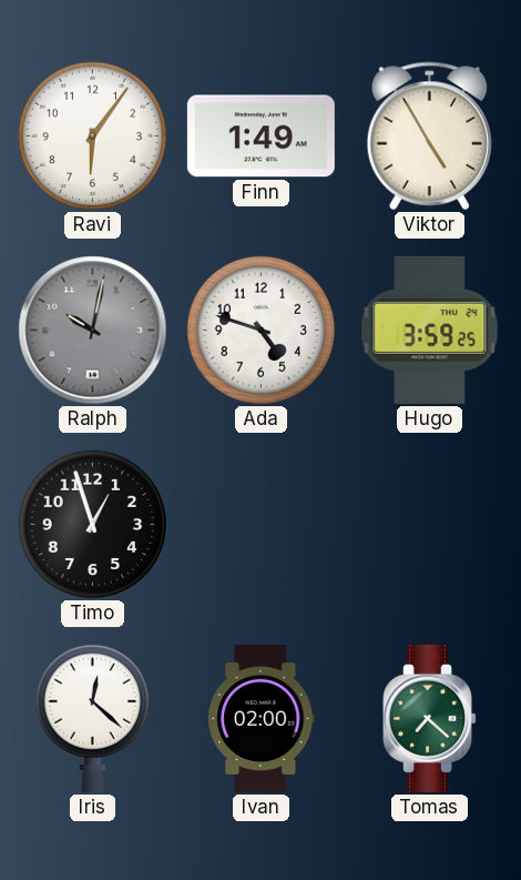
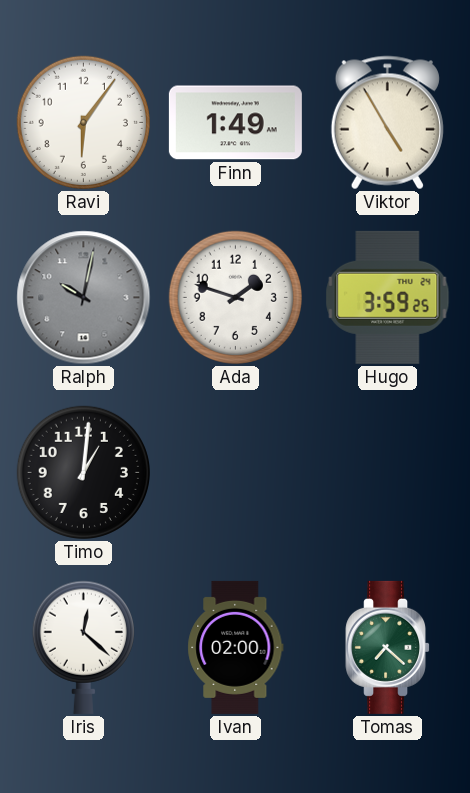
Ada: 4:48 -> 1:48 (235, 297)
Timo: 12:57 -> 1:01 (83, 472)
